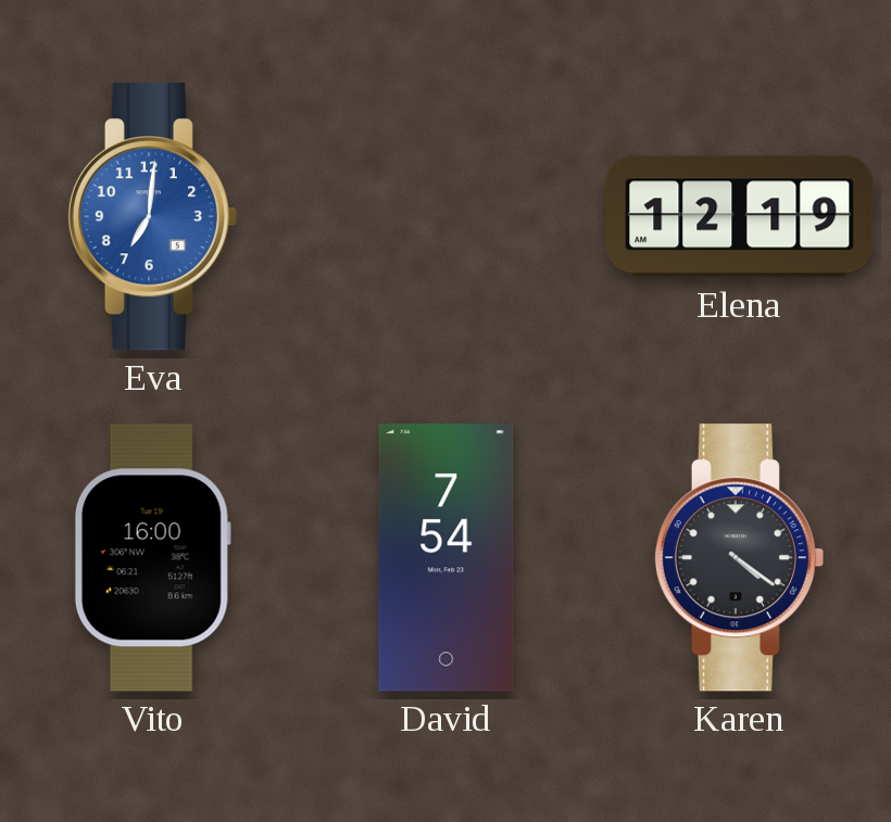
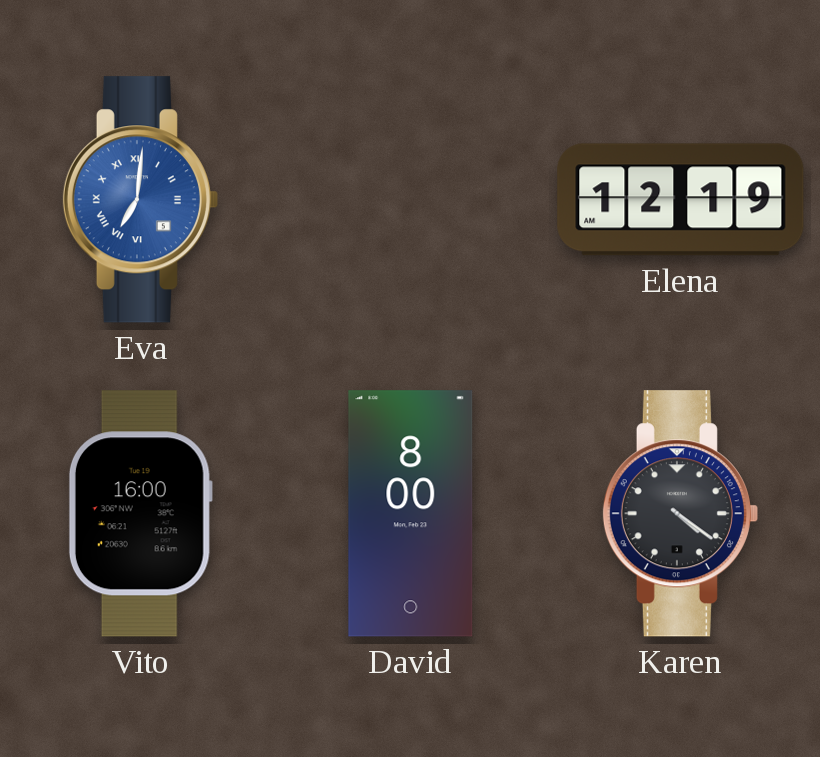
Eva numerals: Arabic -> Roman (140, 200)
David: 7:54 -> 8:00 (411, 514)
